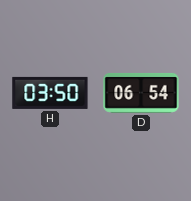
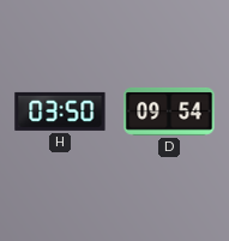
D: 06:54 -> 09:54 (169, 112)
